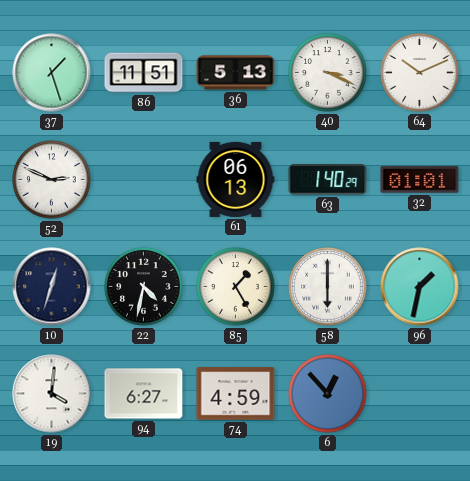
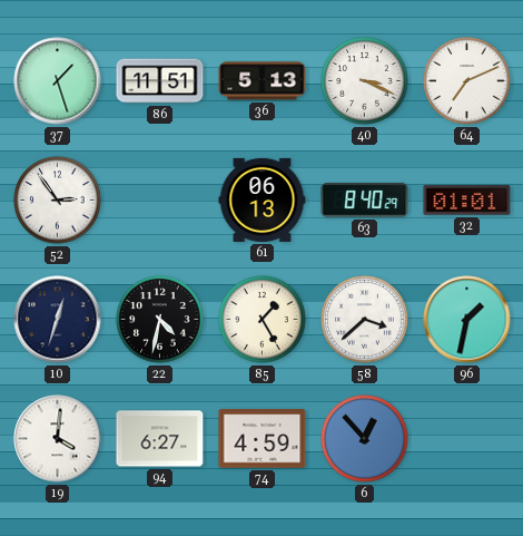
64: 10:11 -> 7:11 (467, 81)
52: 2:49 -> 2:54 (58, 201)
63: 1:40 -> 8:40 (365, 201)
58: 6:00 -> 3:38 (365, 320)
